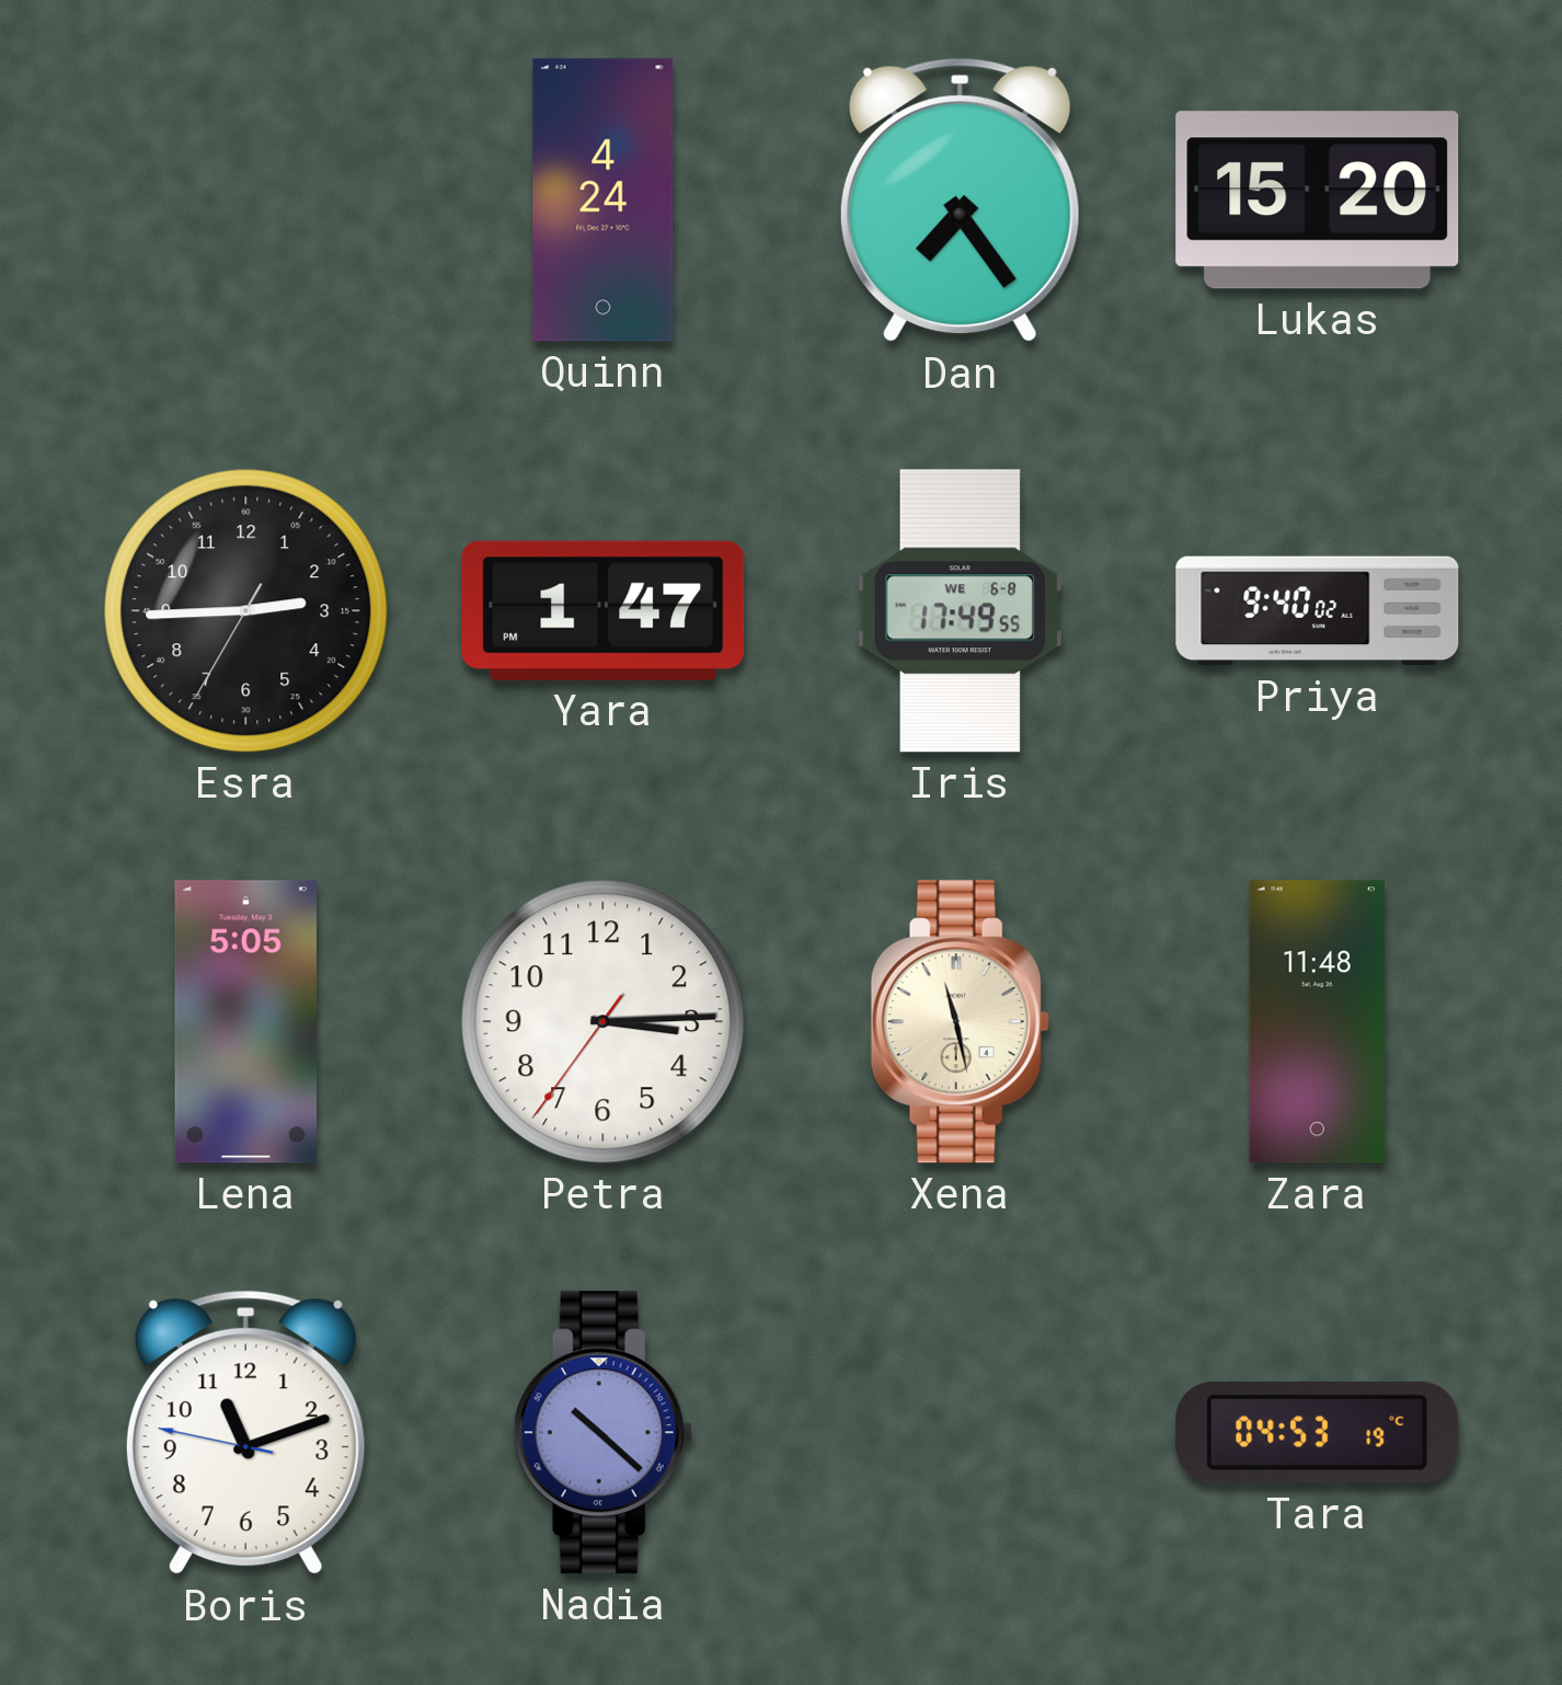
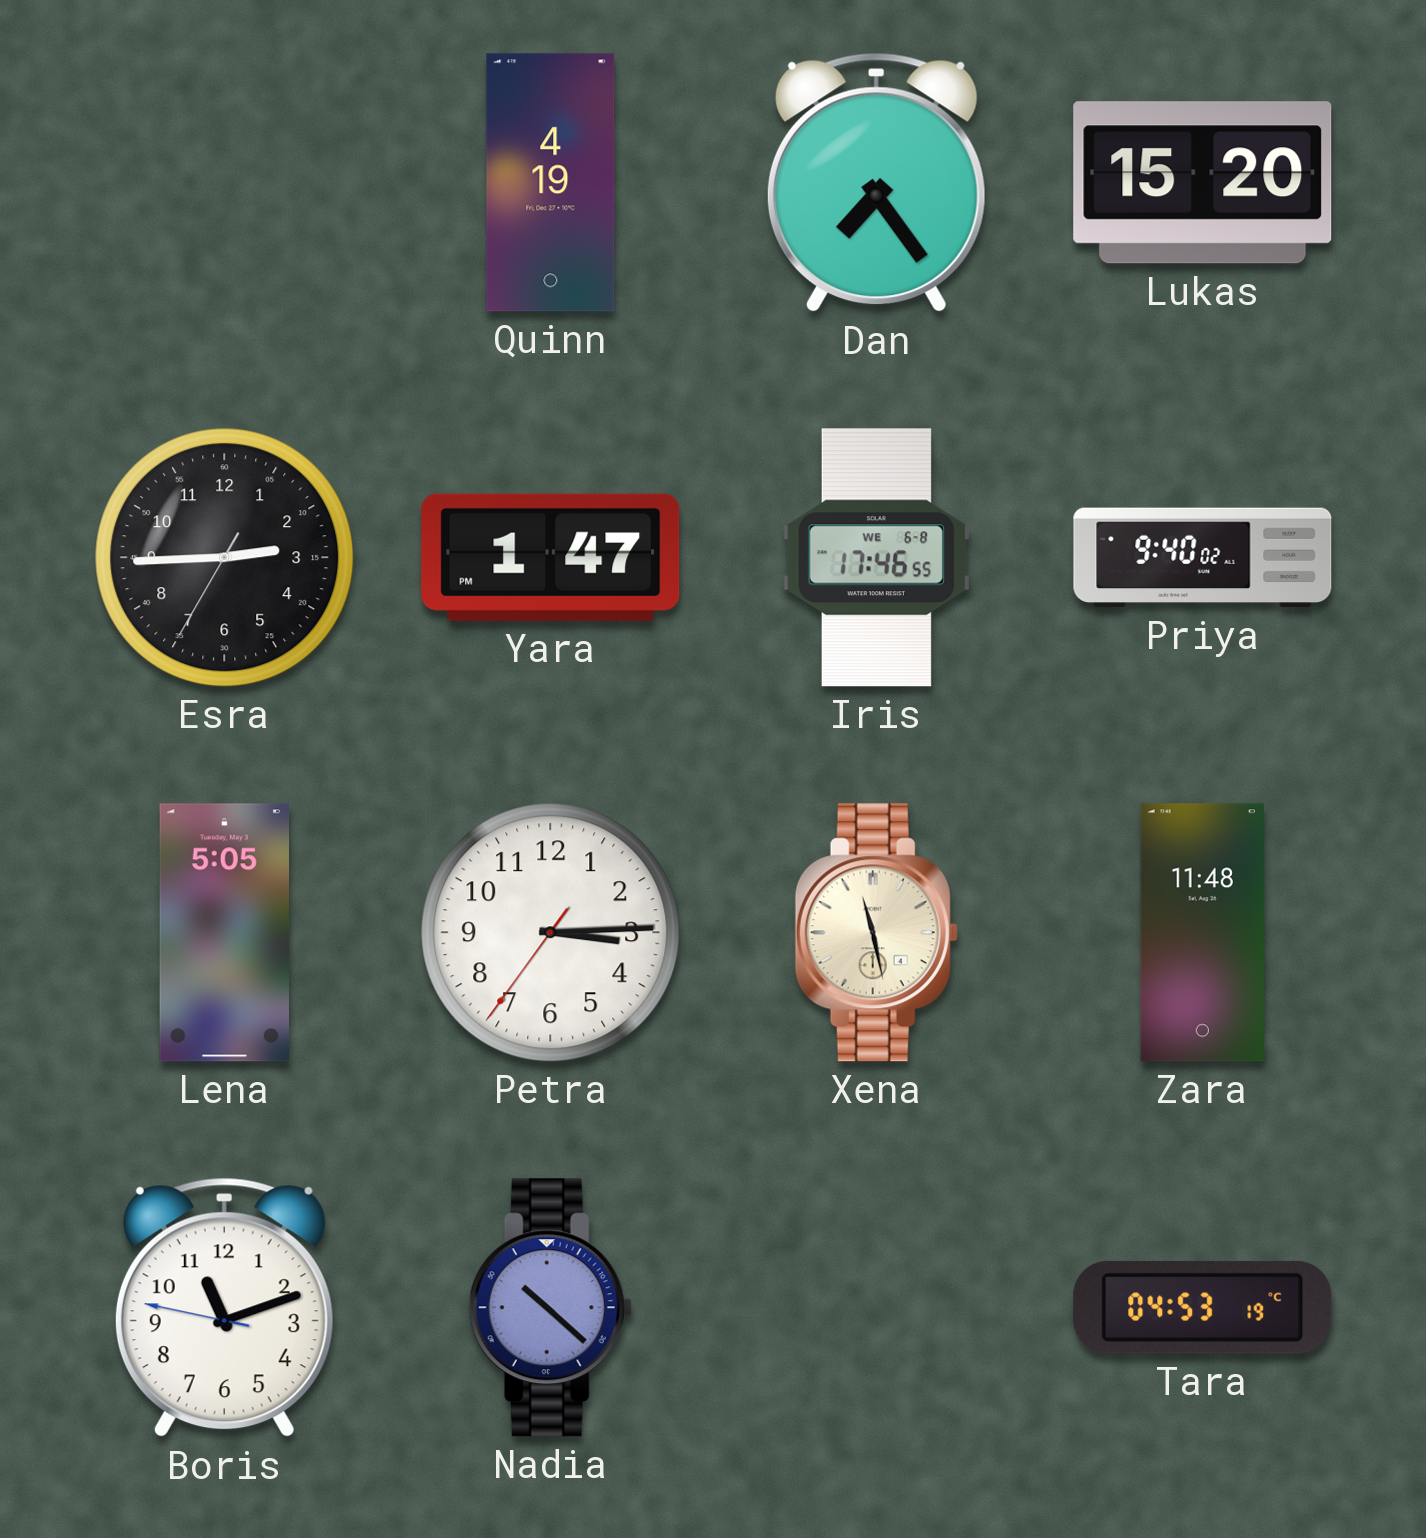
Quinn: 4:24 -> 4:19 (551, 183)
Iris: 17:49 -> 17:46 (876, 558)
